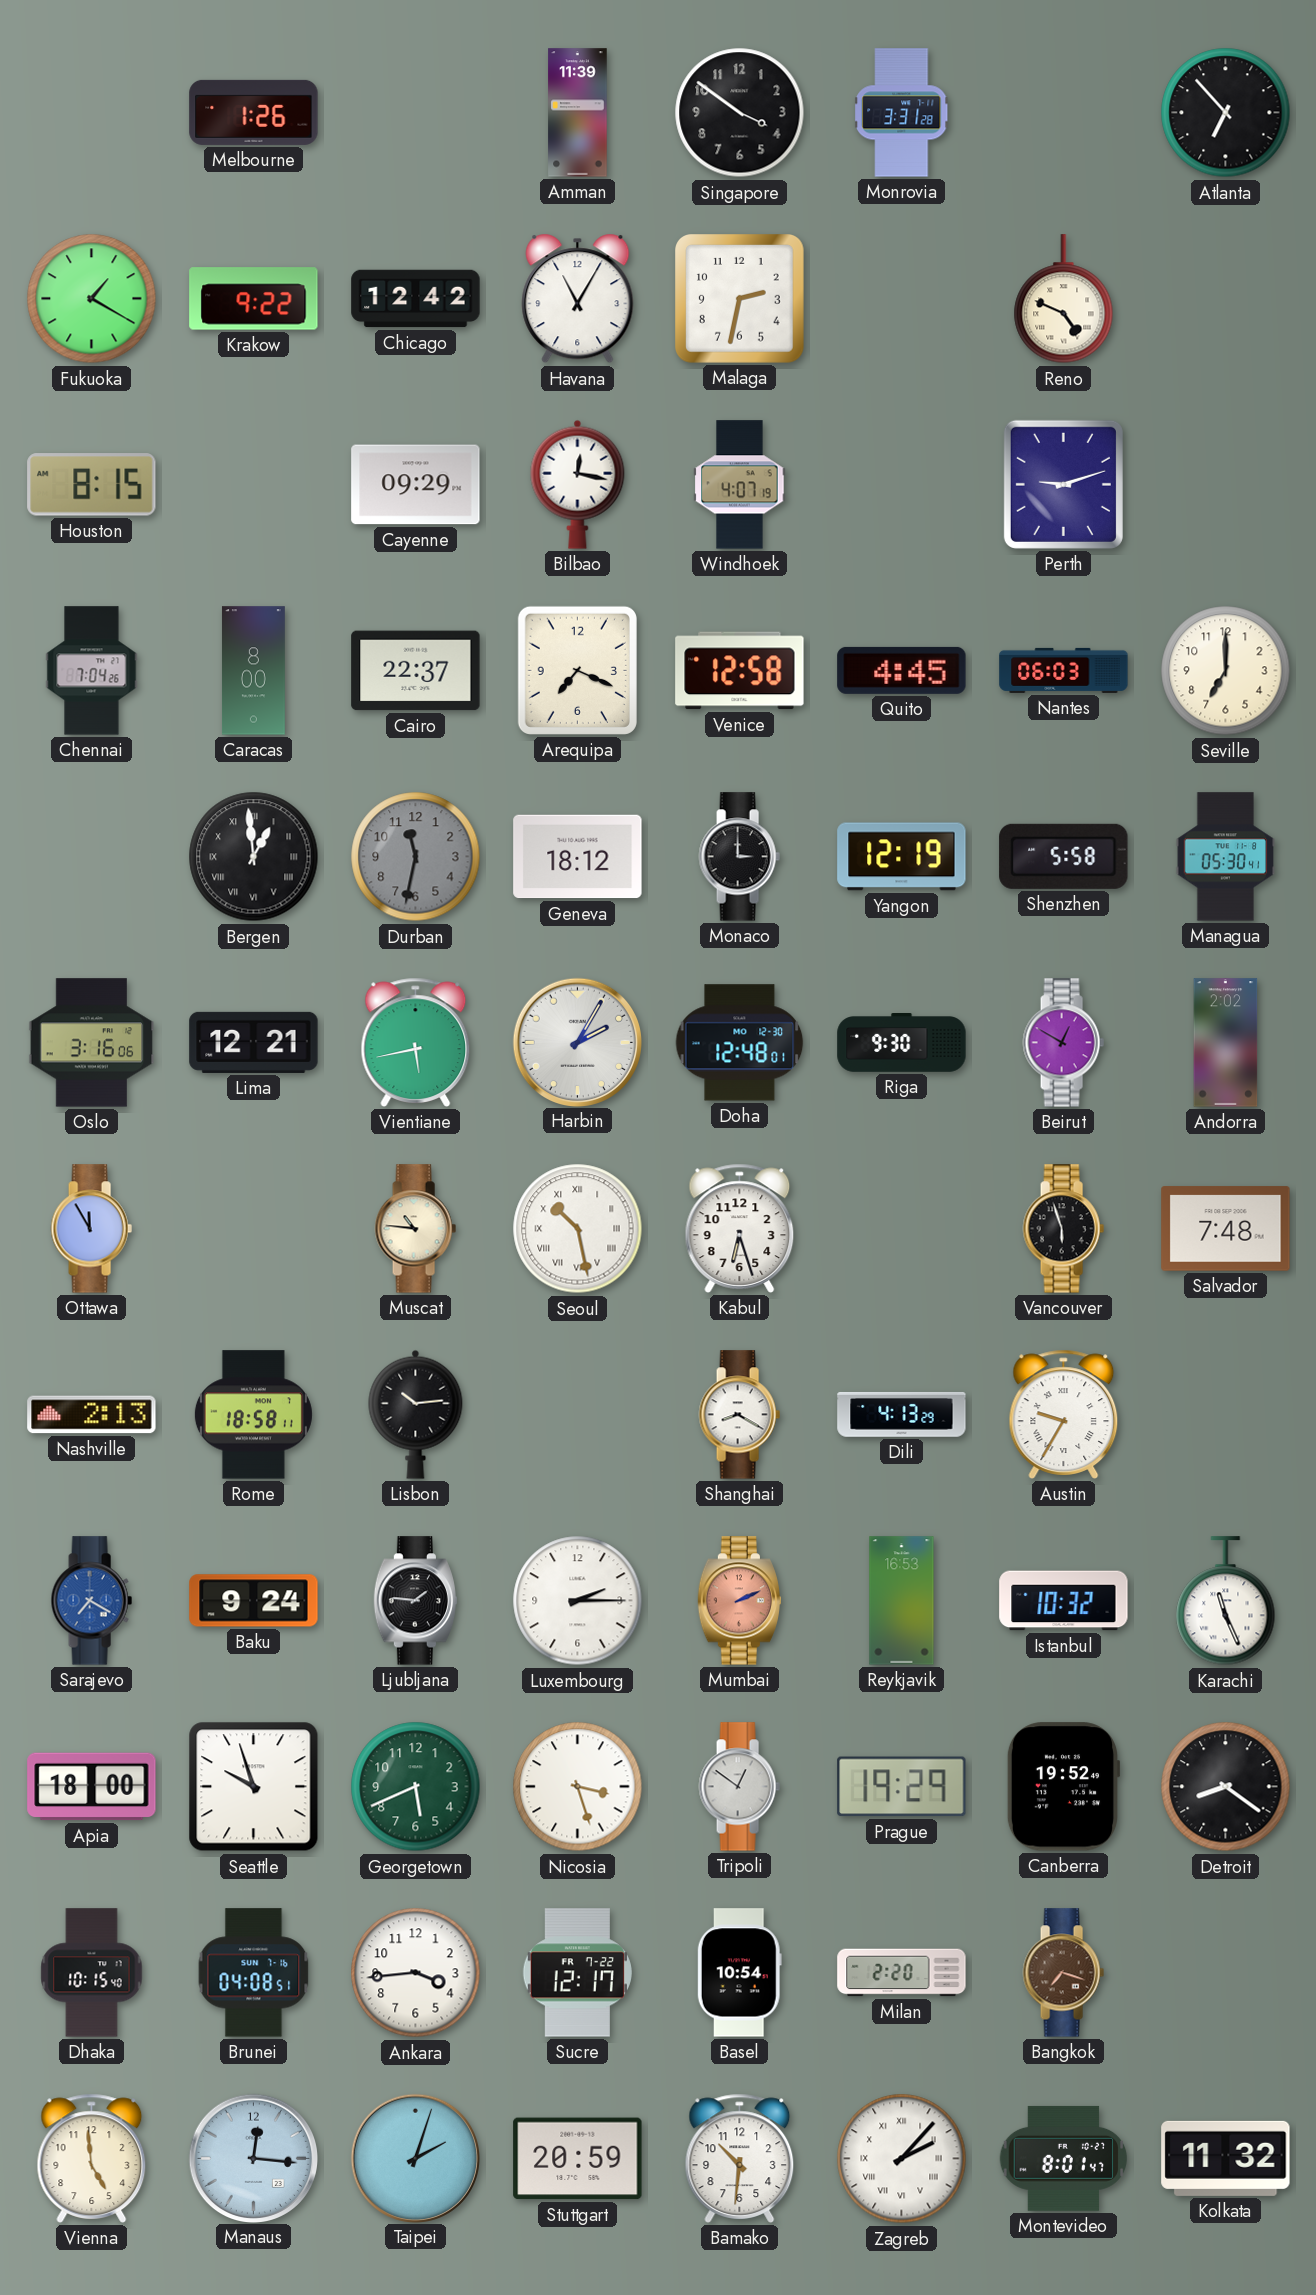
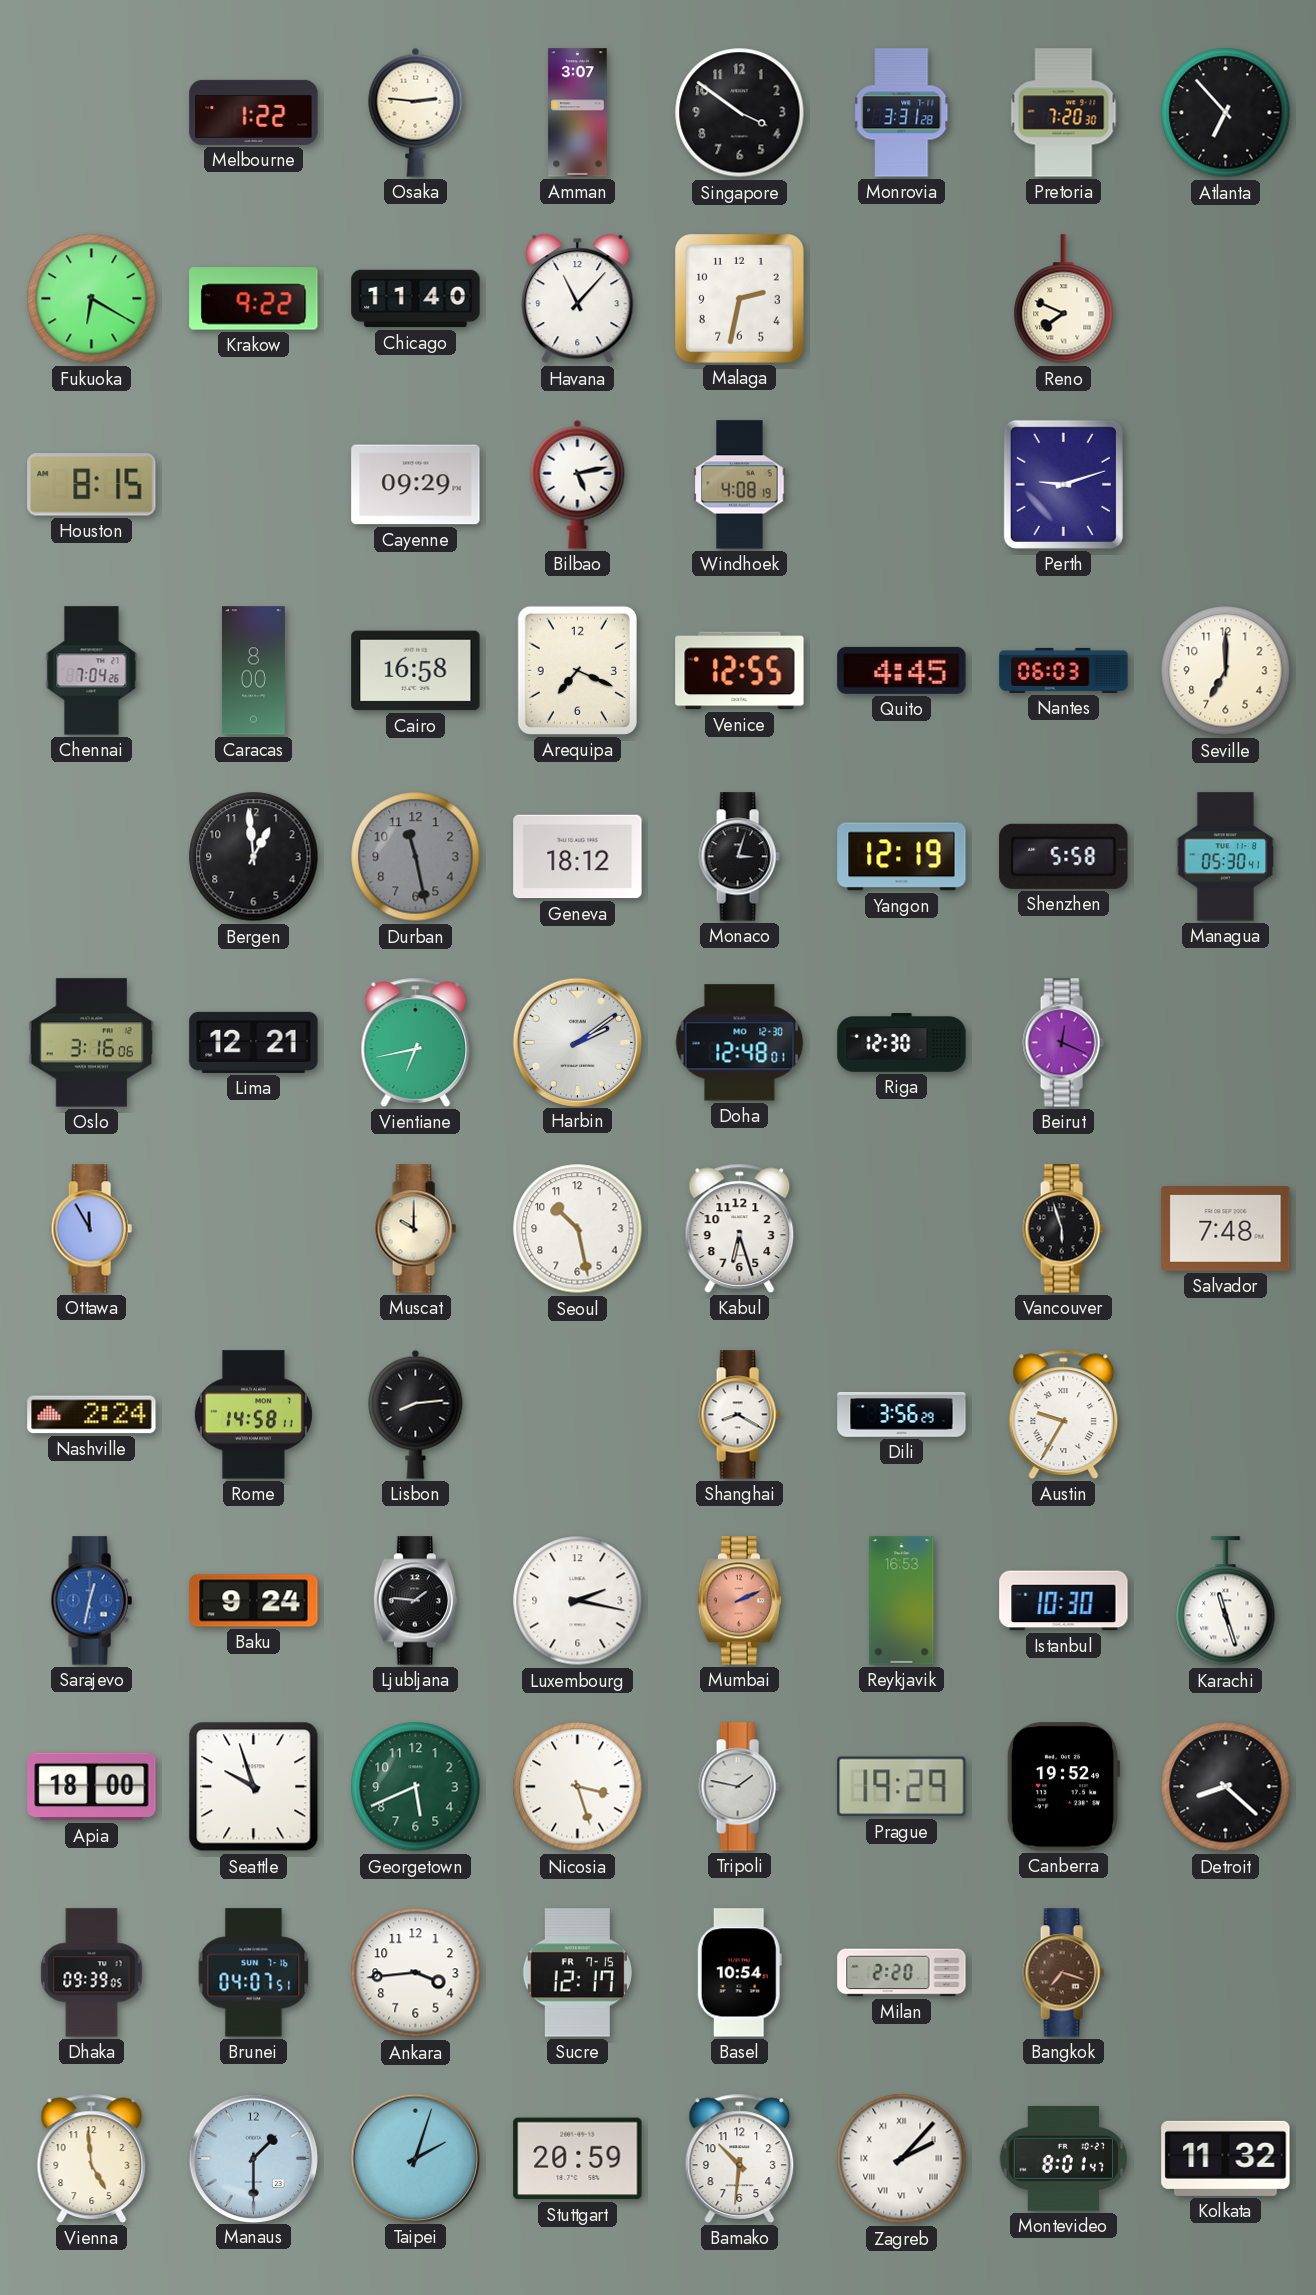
Melbourne: 1:26 -> 1:22 (254, 112)
Osaka: none -> 2:46 (416, 112)
Amman: 11:39 -> 3:07 (578, 113)
Pretoria: none -> 7:20 (1064, 113)
Fukuoka: 1:20 -> 6:20 (92, 299)
Chicago: 12:42 -> 11:40 (416, 299)
Havana: 11:05 -> 11:07 (578, 299)
Reno: 4:49 -> 7:49 (1064, 299)
Bilbao: 12:17 -> 5:13 (578, 484)
Windhoek: 4:07 -> 4:08 (740, 485)
Cairo: 22:37 -> 16:58 (416, 671)
Venice: 12:58 -> 12:55 (740, 671)
Bergen numerals: Roman -> Arabic (254, 857)
Durban: 11:32 -> 11:28 (416, 857)
Monaco: 3:00 -> 3:03 (739, 857)
Vientiane: 5:43 -> 6:43 (416, 1042)
Harbin: 2:05 -> 2:09 (577, 1042)
Riga: 9:30 -> 12:30 (902, 1043)
Beirut: 12:50 -> 12:19 (1063, 1043)
Andorra: 2:02 -> none (1226, 1043)
Muscat: 10:46 -> 10:00 (415, 1229)
Seoul numerals: Roman -> Arabic (578, 1229)
Nashville: 2:13 -> 2:24 (92, 1415)
Rome: 18:58 -> 14:58 (253, 1415)
Lisbon: 10:14 -> 8:14 (416, 1414)
Dili: 4:13 -> 3:56 (902, 1415)
Sarajevo: 7:20 -> 12:32 (91, 1601)
Luxembourg: 2:15 -> 2:17 (578, 1601)
Istanbul: 10:32 -> 10:30 (1064, 1601)
Karachi: 11:26 -> 11:27 (1226, 1601)
Tripoli: 12:51 -> 1:47 (739, 1787)
Detroit: 8:21 -> 8:22 (1226, 1787)
Dhaka: 10:15 -> 09:39 (92, 1973)
Brunei: 04:08 -> 04:07 (254, 1973)
Sucre date: FR 7-22 -> FR 7-15 (577, 1973)
Manaus: 12:16 -> 1:30 (253, 2158)
